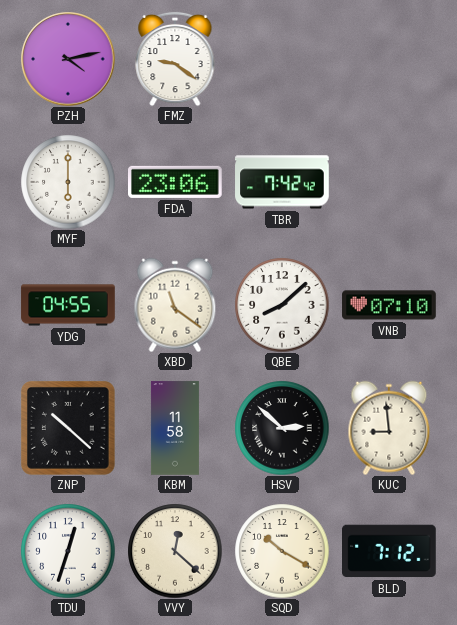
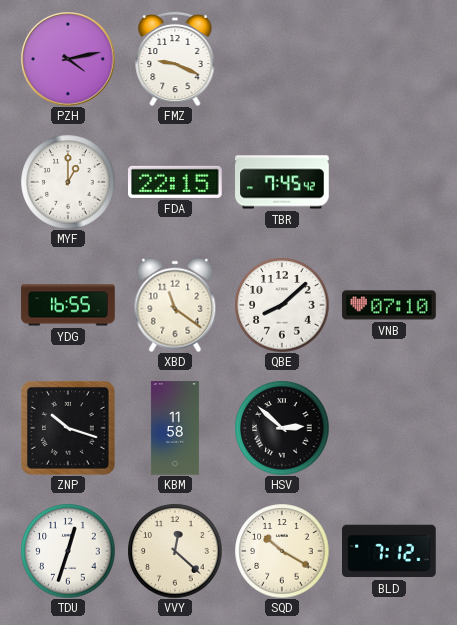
FMZ: 9:21 -> 9:19 (175, 59)
MYF: 6:00 -> 1:00 (68, 182)
FDA: 23:06 -> 22:15 (176, 182)
TBR: 7:42 -> 7:45 (282, 182)
YDG: 04:55 -> 16:55 (68, 305)
ZNP: 10:22 -> 10:18 (69, 429)
KUC: 8:59 -> none (389, 428)
